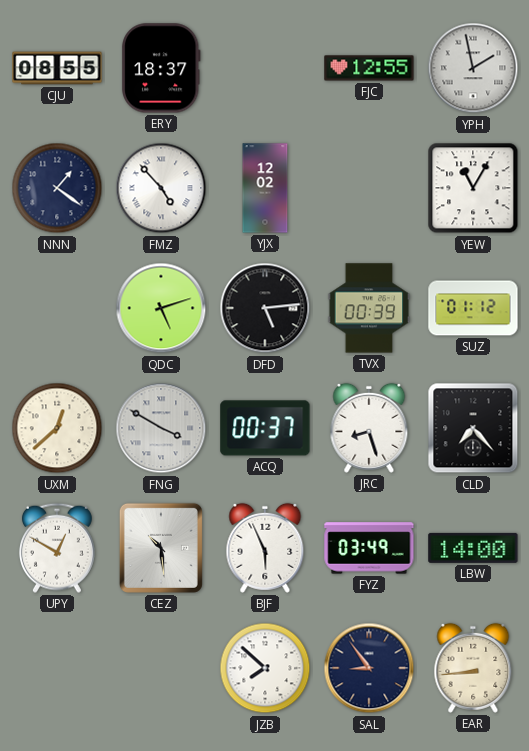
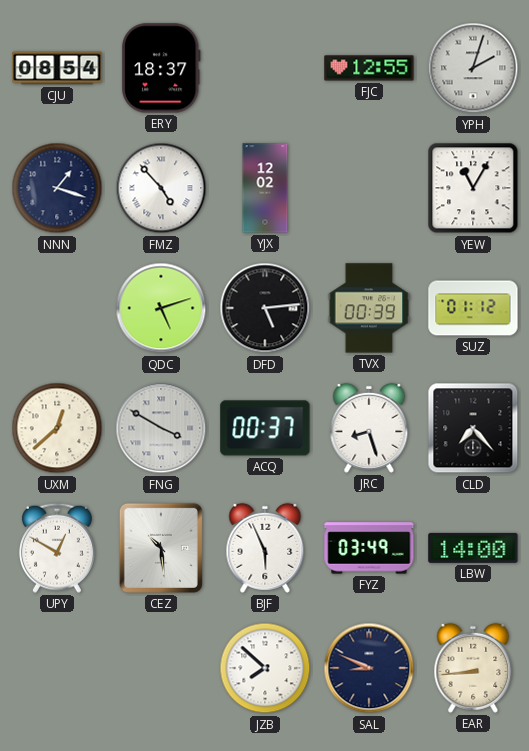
CJU: 08:55 -> 08:54 (57, 68)
YPH: 1:58 -> 2:03 (473, 68)
NNN: 1:21 -> 1:18 (57, 188)
SAL: 8:54 -> 8:49 (369, 668)
